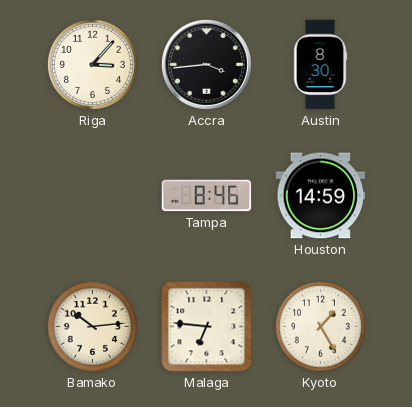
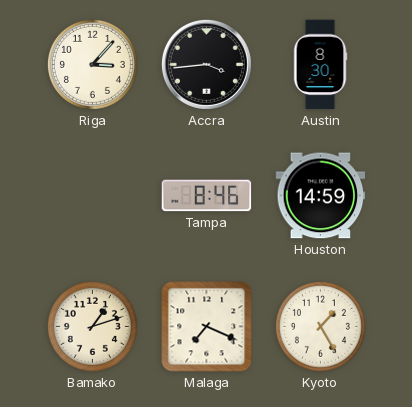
Bamako: 10:14 -> 1:12 (92, 326)
Malaga: 6:46 -> 7:19 (207, 327)
